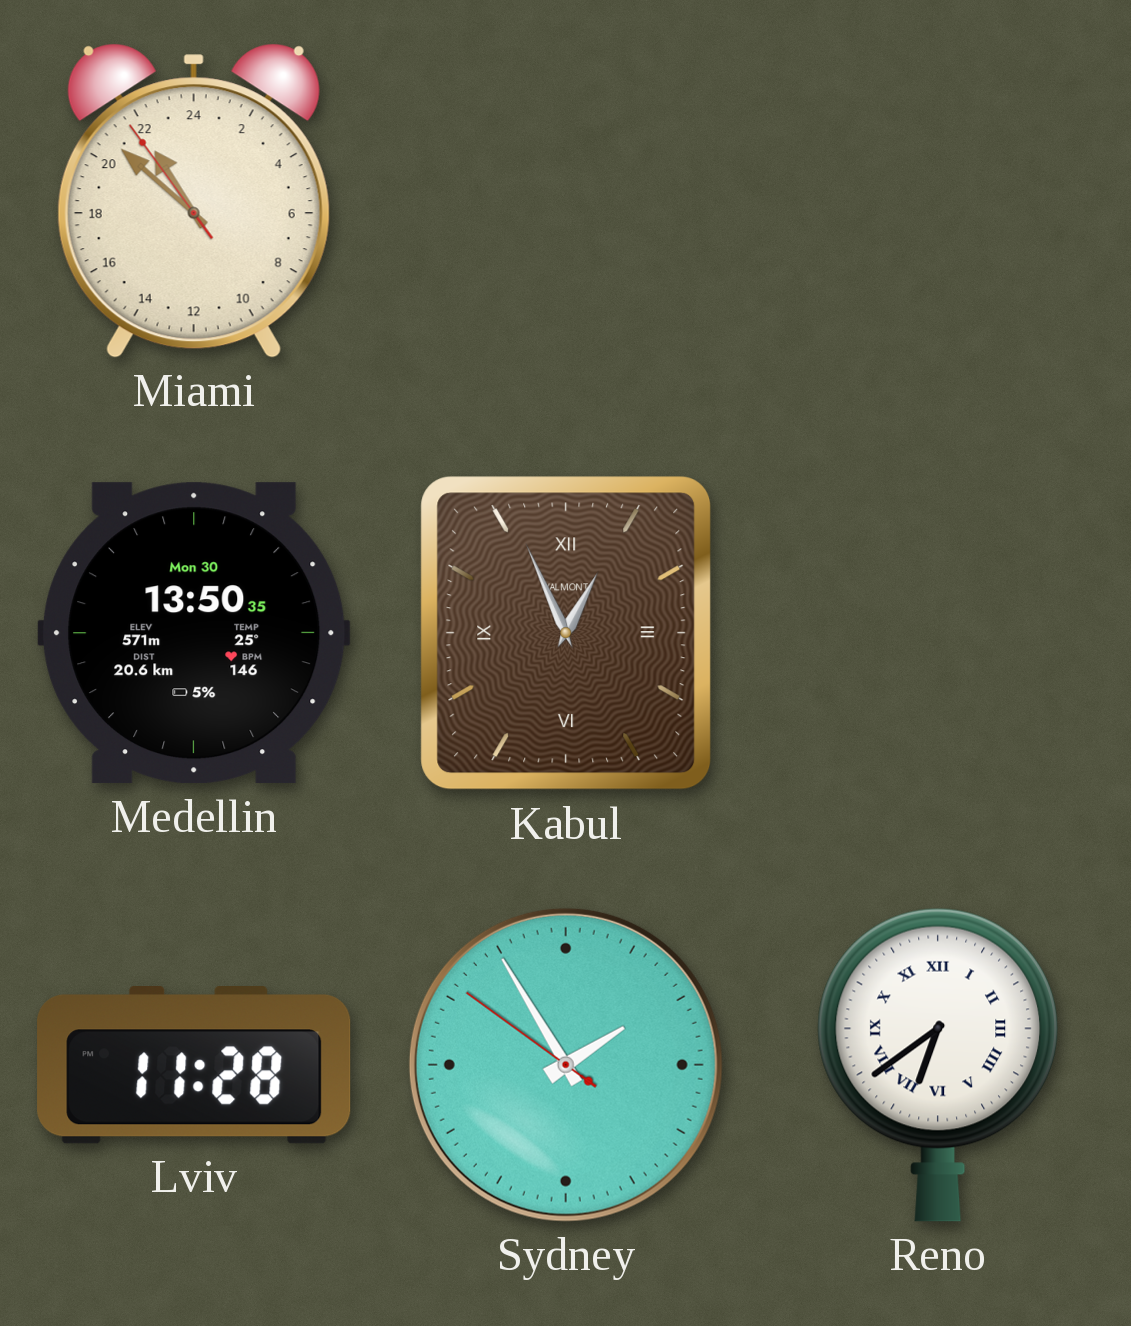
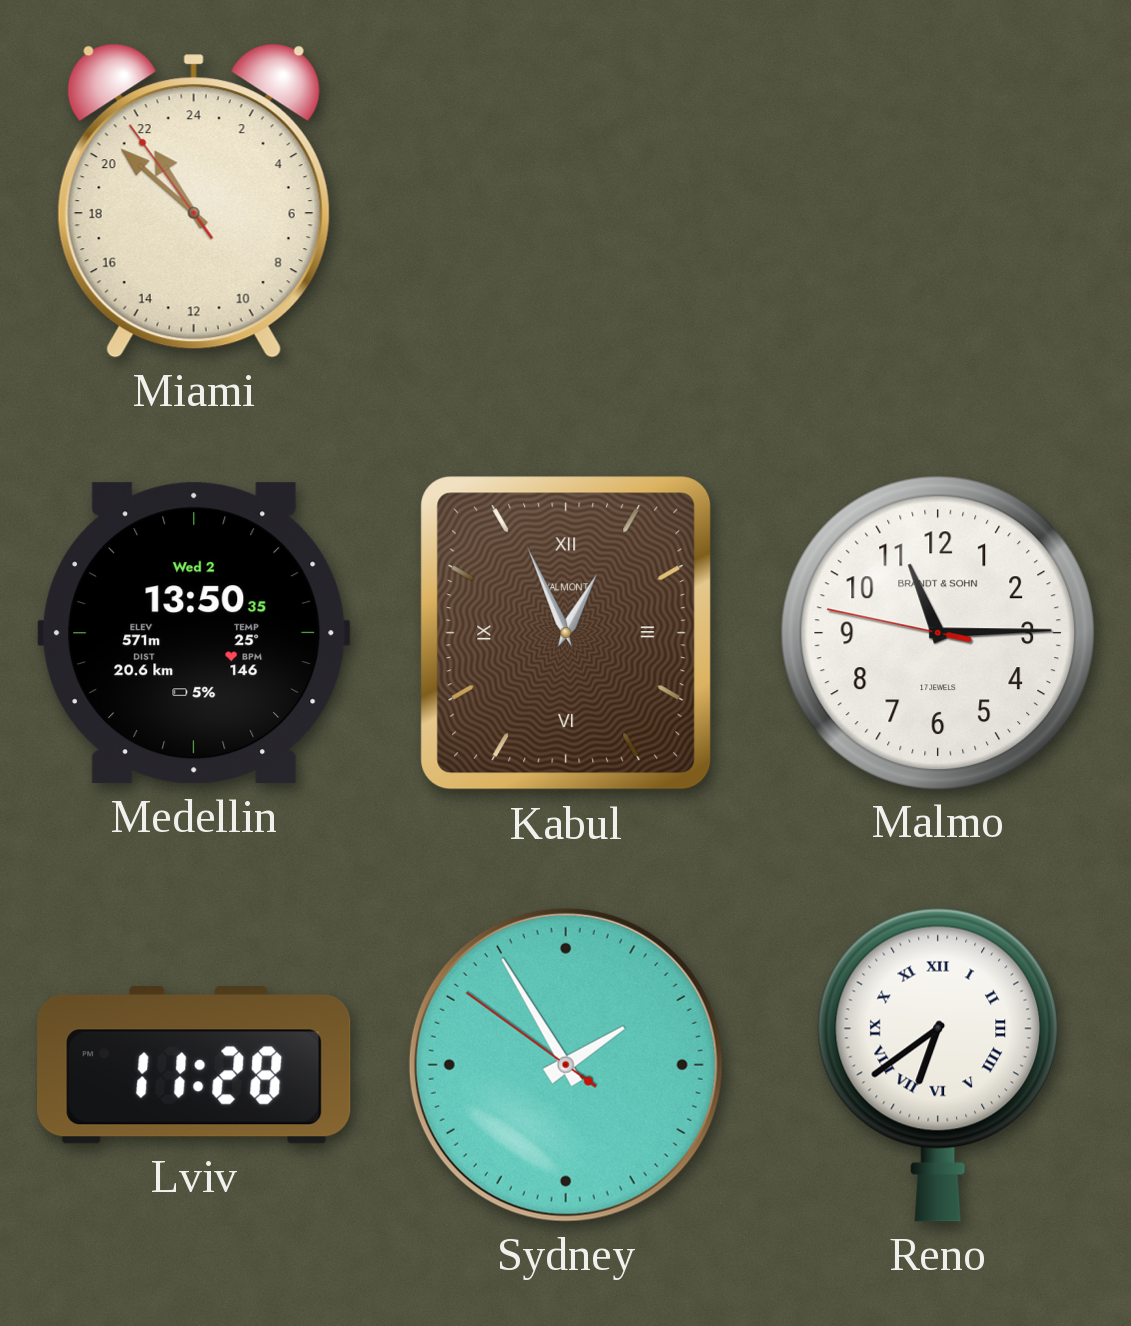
Medellin date: Mon 30 -> Wed 2 (194, 633)
Malmo: none -> 11:14 (937, 632)
